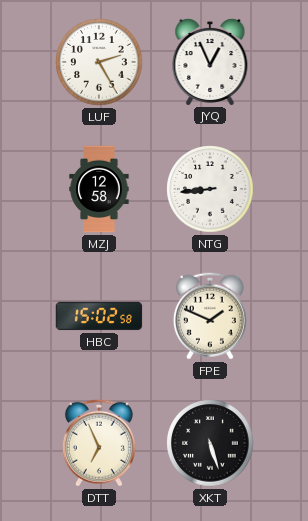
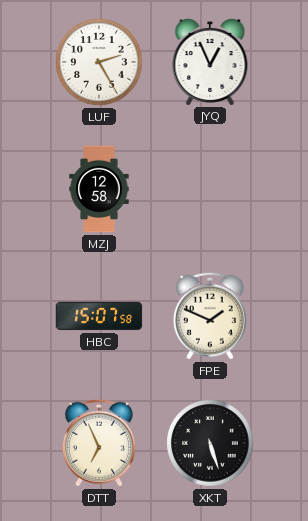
NTG: 8:44 -> none (210, 189)
HBC: 15:02 -> 15:07 (99, 316)
